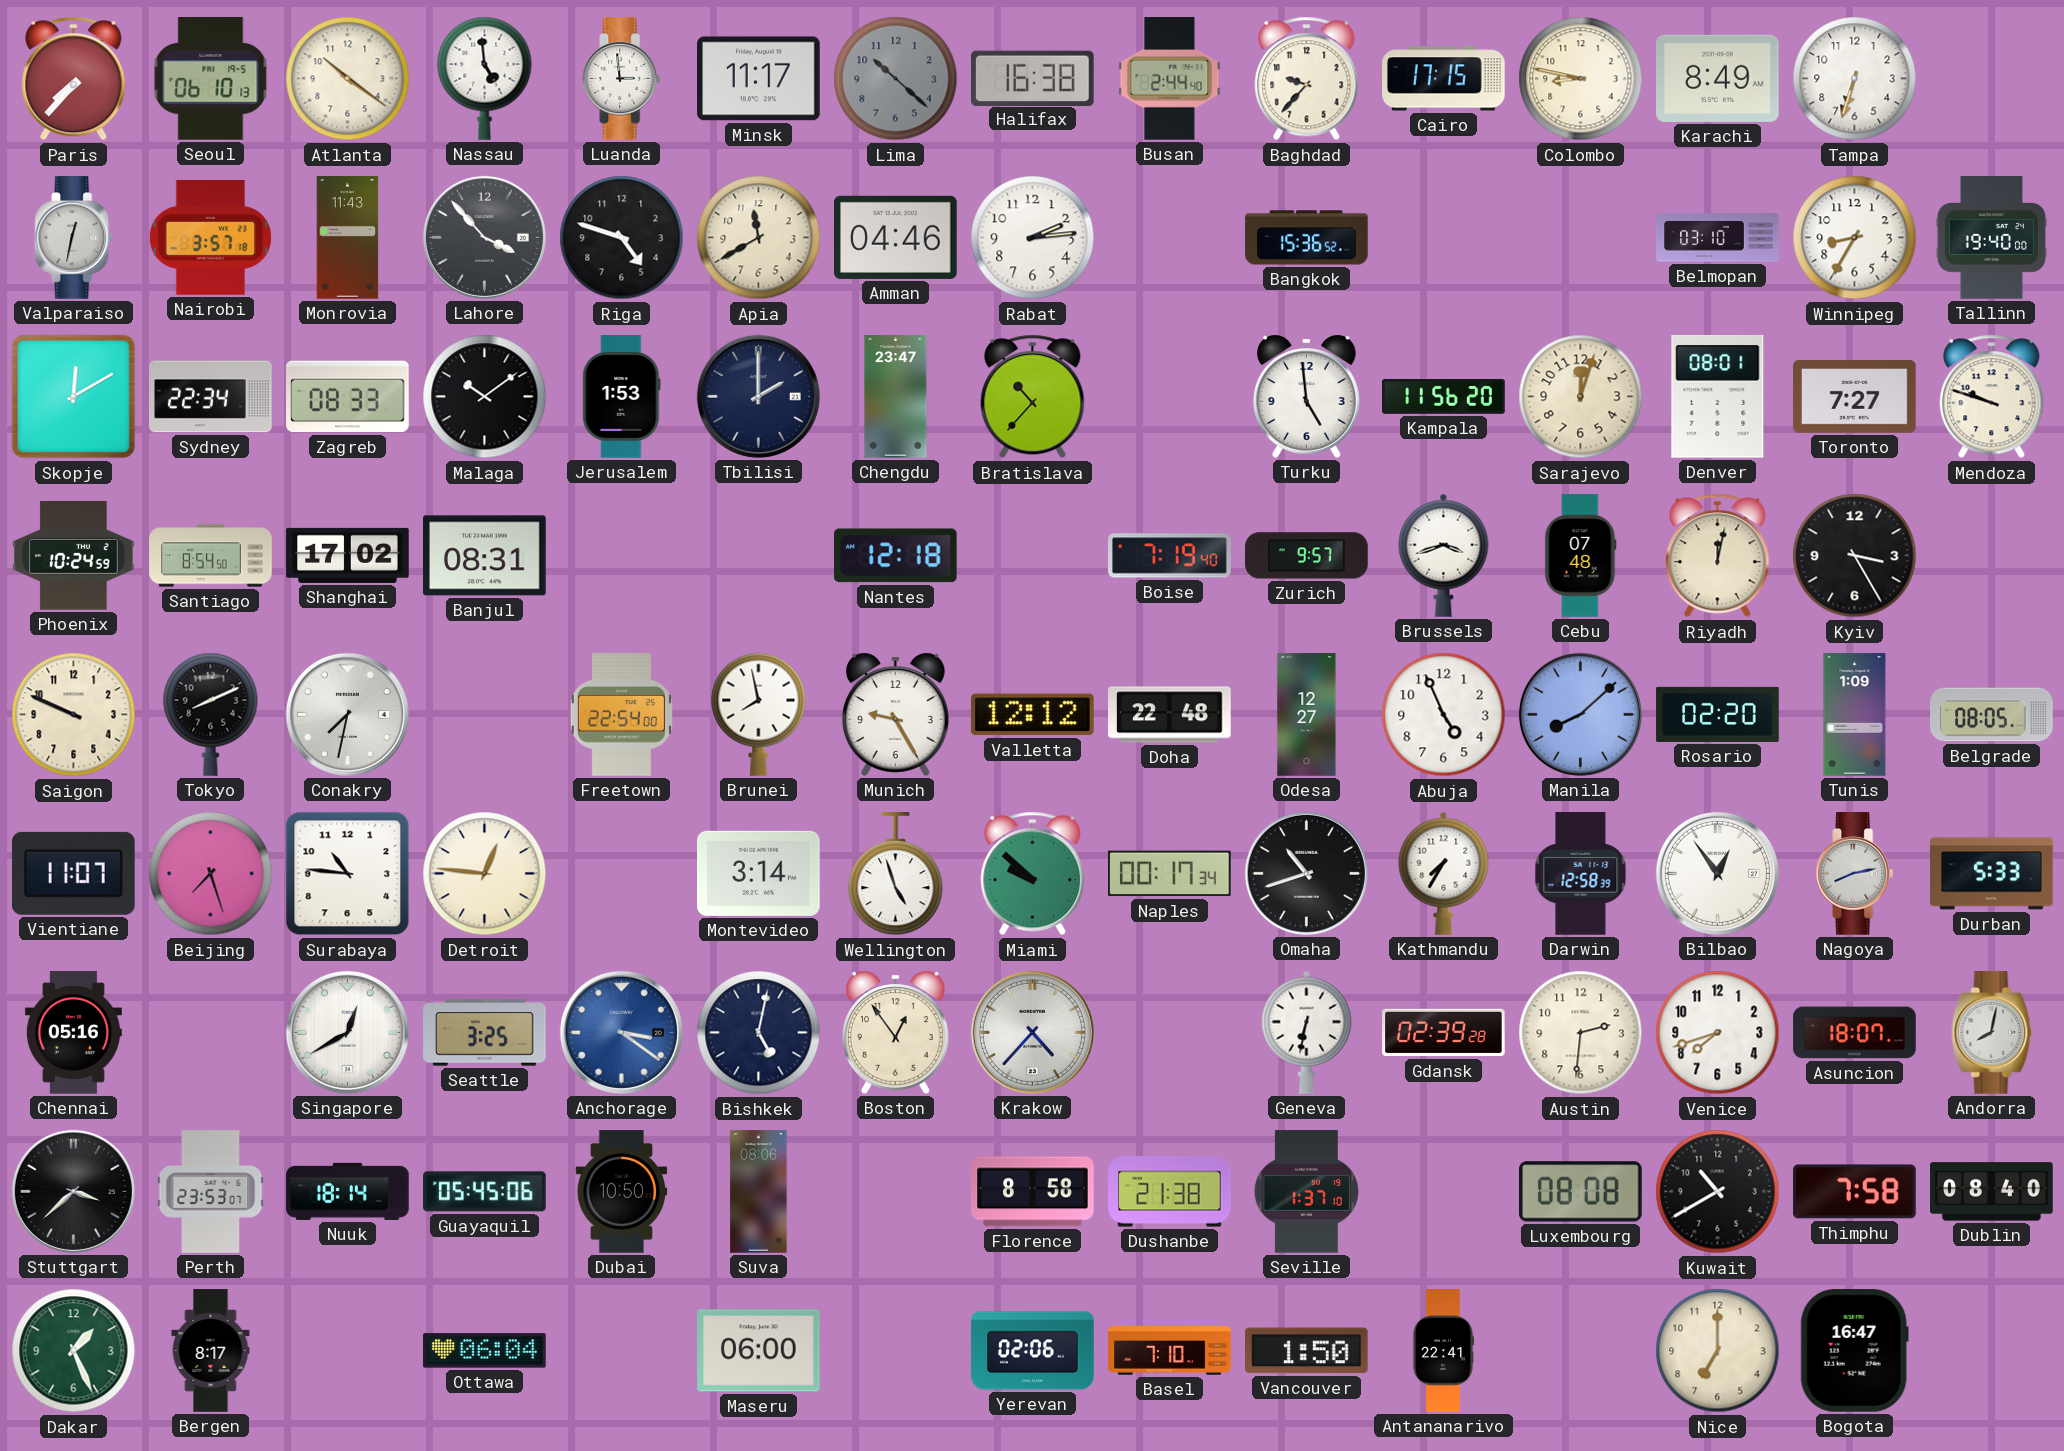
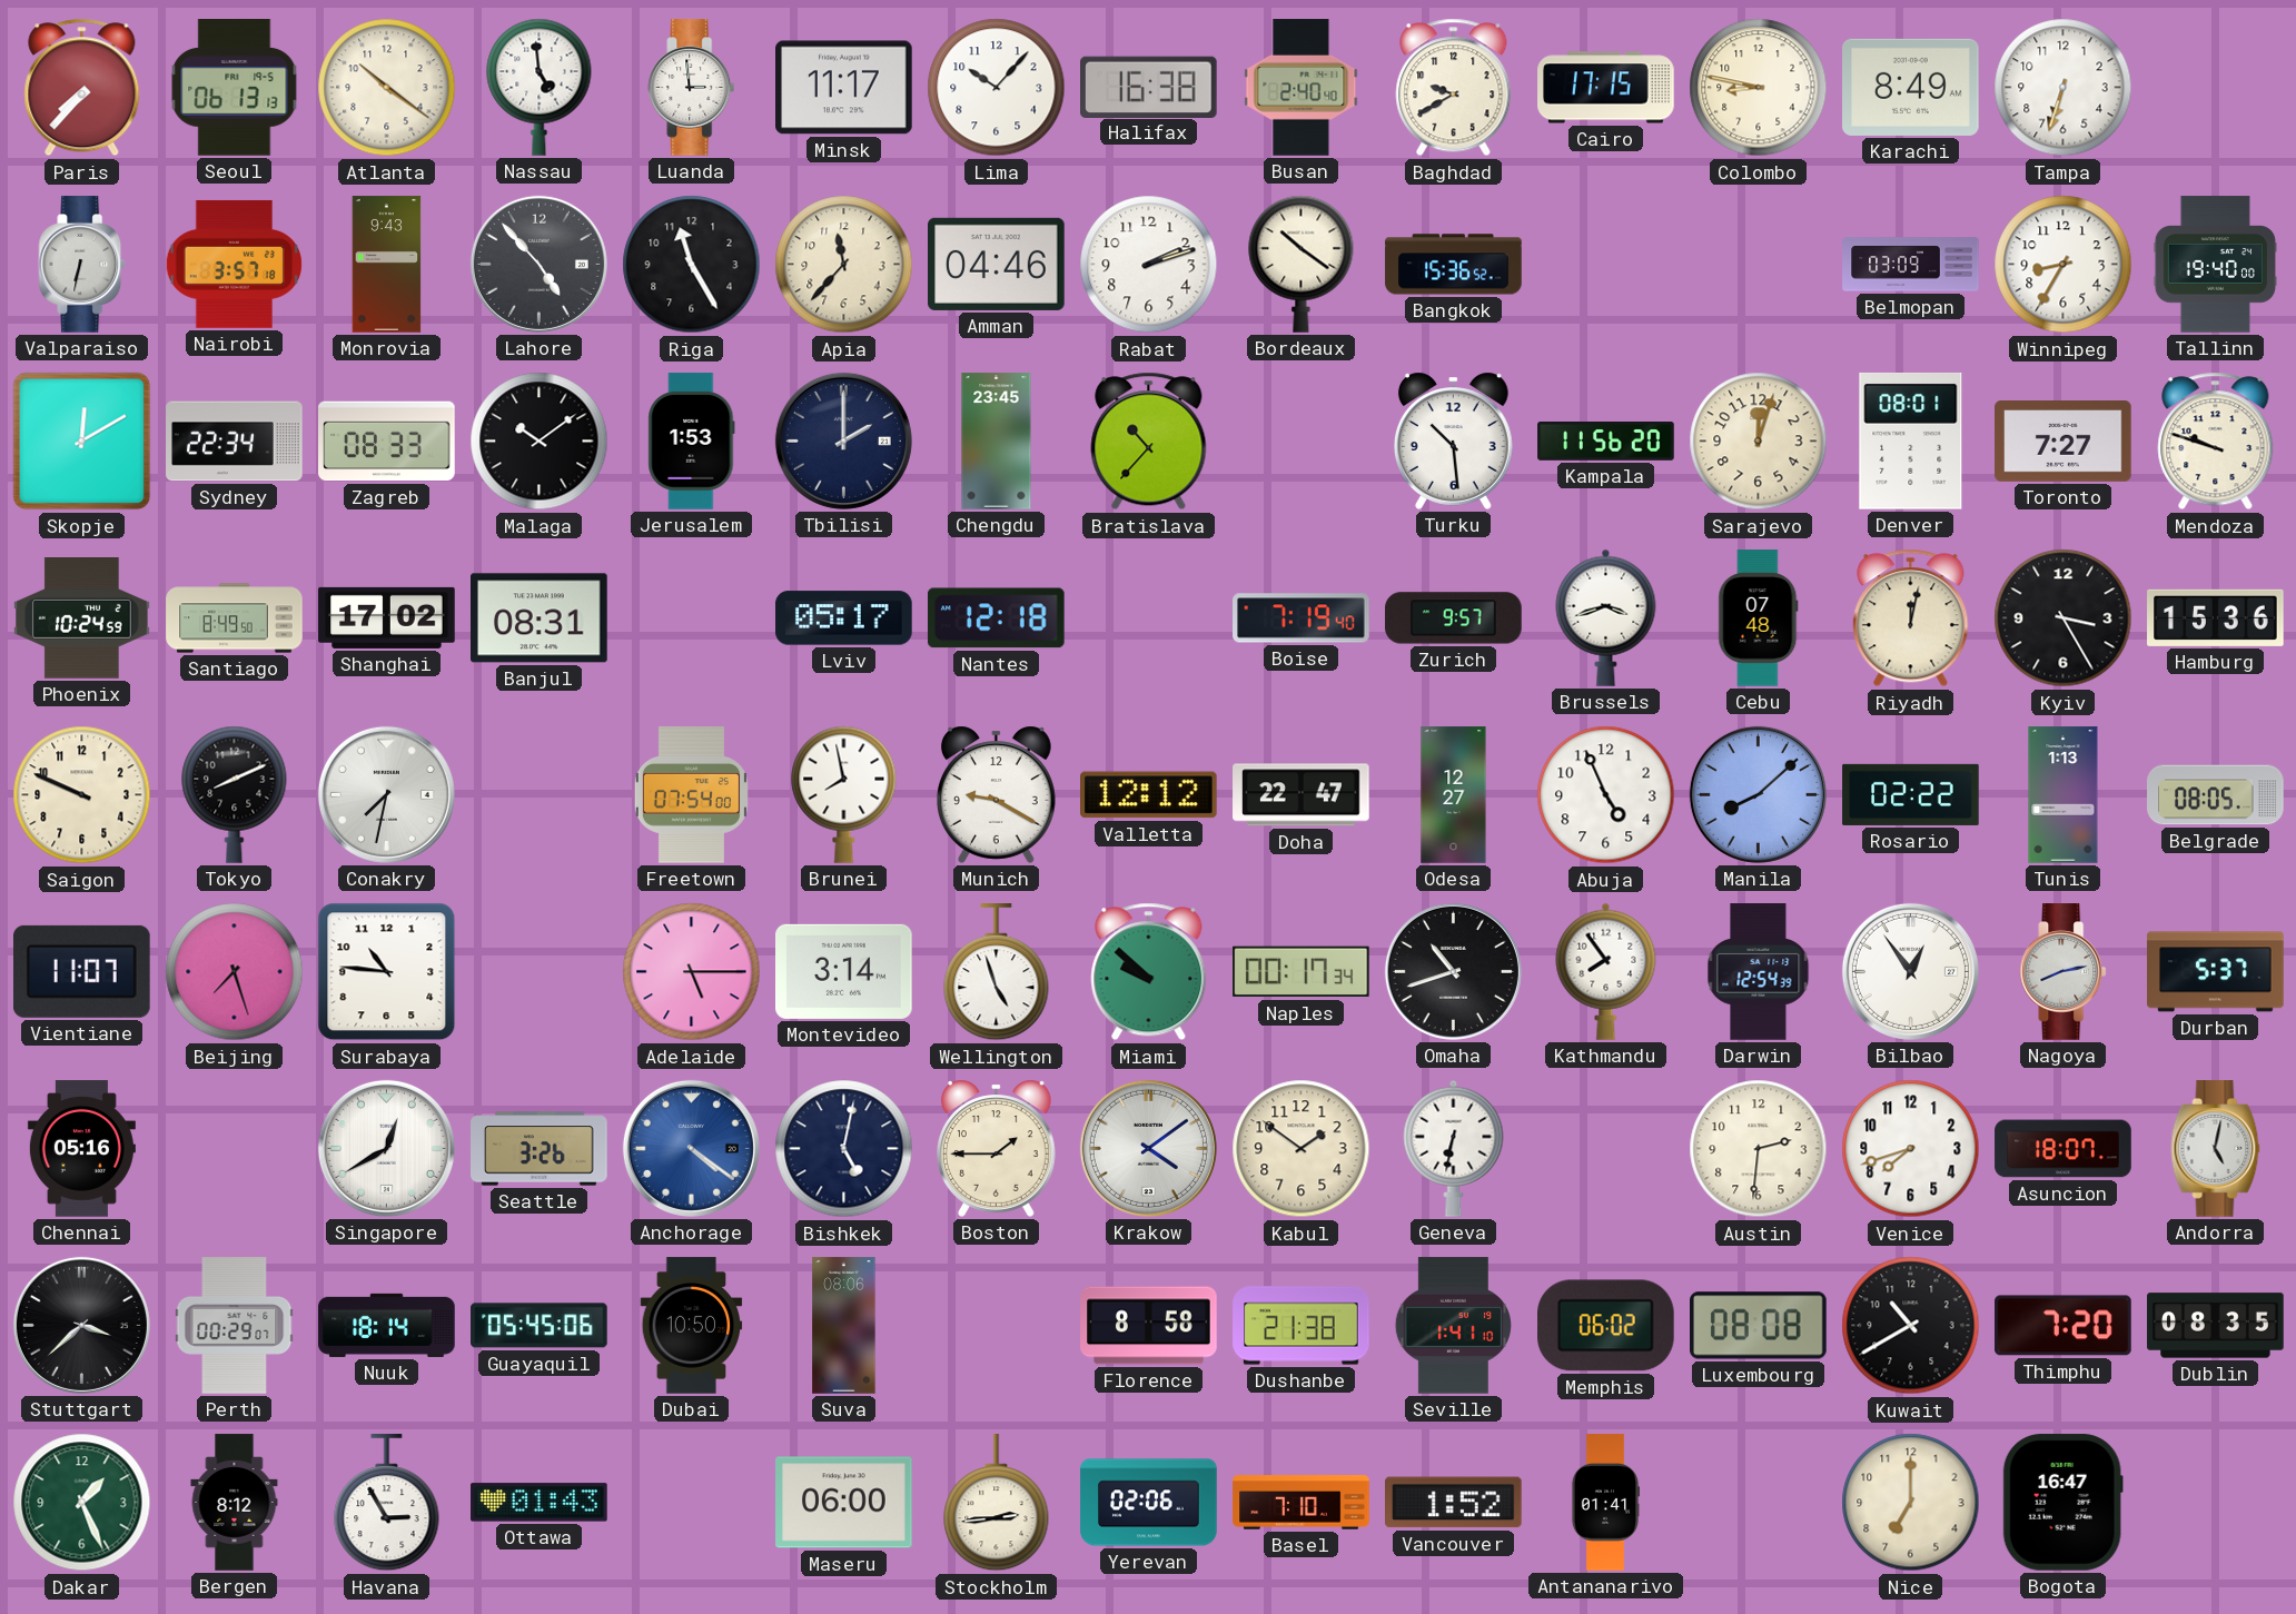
Seoul: 06:10 -> 06:13 (235, 88)
Lima: 10:22 -> 10:07 (997, 88)
Lima dial: grey -> white (997, 88)
Busan: 2:44 -> 2:40 (1302, 88)
Baghdad: 9:37 -> 9:40 (1454, 88)
Valparaiso: 12:32 -> 6:32 (82, 265)
Monrovia: 11:43 -> 9:43 (387, 265)
Lahore: 3:53 -> 4:53 (538, 264)
Riga: 4:48 -> 11:25 (692, 265)
Apia: 11:40 -> 11:37 (844, 265)
Rabat: 2:14 -> 2:12 (1149, 265)
Bordeaux: none -> 10:21 (1302, 264)
Belmopan: 03:10 -> 03:09 (1911, 265)
Chengdu: 23:47 -> 23:45 (997, 442)
Turku: 4:59 -> 10:29 (1453, 440)
Santiago: 8:54 -> 8:49 (235, 618)
Lviv: none -> 05:17 (844, 618)
Hamburg: none -> 15:36 (2216, 617)
Freetown: 22:54 -> 07:54 (691, 795)
Munich: 9:25 -> 9:20 (996, 794)
Doha: 22:48 -> 22:47 (1302, 795)
Rosario: 02:20 -> 02:22 (1911, 794)
Tunis: 1:09 -> 1:13 (2064, 795)
Detroit: 12:46 -> none (485, 874)
Adelaide: none -> 5:15 (692, 972)
Kathmandu: 7:35 -> 7:54 (1606, 971)
Darwin: 12:58 -> 12:54 (1759, 972)
Durban: 5:33 -> 5:37 (2216, 972)
Seattle: 3:25 -> 3:26 (540, 1149)
Anchorage: 3:21 -> 4:21 (691, 1148)
Boston: 12:54 -> 1:45 (996, 1148)
Krakow: 4:37 -> 4:09 (1148, 1148)
Kabul: none -> 1:51 (1302, 1149)
Gdansk: 02:39 -> none (1444, 1033)
Andorra: 8:02 -> 5:02 (2216, 1149)
Perth: 23:53 -> 00:29 (235, 1326)
Seville: 1:37 -> 1:41 (1453, 1326)
Memphis: none -> 06:02 (1606, 1326)
Thimphu: 7:58 -> 7:20 (2064, 1326)
Dublin: 08:40 -> 08:35 (2216, 1326)
Bergen: 8:17 -> 8:12 (235, 1503)
Havana: none -> 2:55 (387, 1503)
Ottawa: 06:04 -> 01:43 (540, 1503)
Stockholm: none -> 2:44 (997, 1503)
Vancouver: 1:50 -> 1:52 (1454, 1503)
Antananarivo: 22:41 -> 01:41 (1605, 1503)
